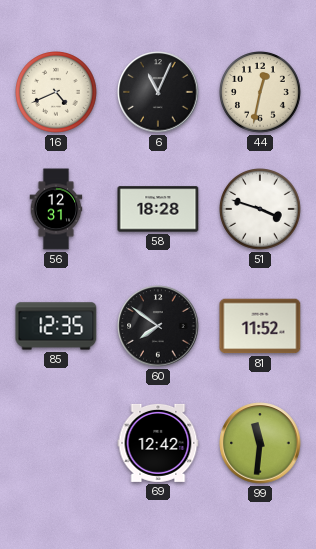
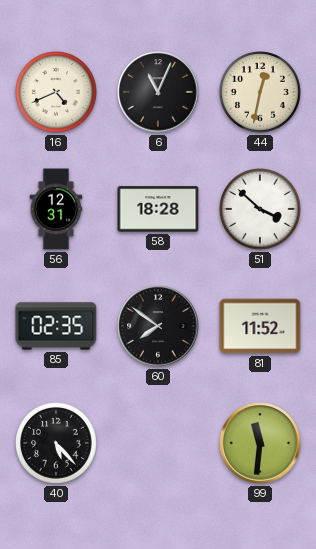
51: 3:48 -> 3:52 (261, 210)
85: 12:35 -> 02:35 (56, 326)
40: none -> 5:23 (57, 444)
69: 12:42 -> none (158, 443)
